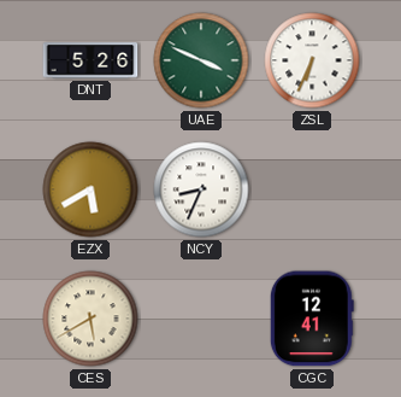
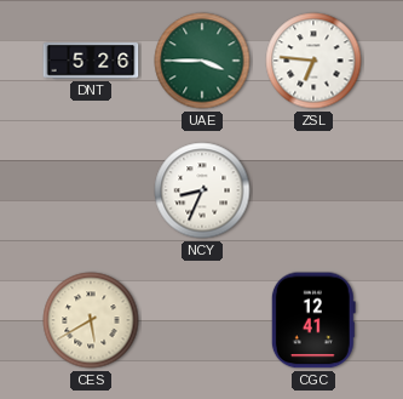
UAE: 3:49 -> 3:45 (202, 61)
ZSL: 6:34 -> 6:46 (313, 61)
EZX: 5:40 -> none (90, 189)
